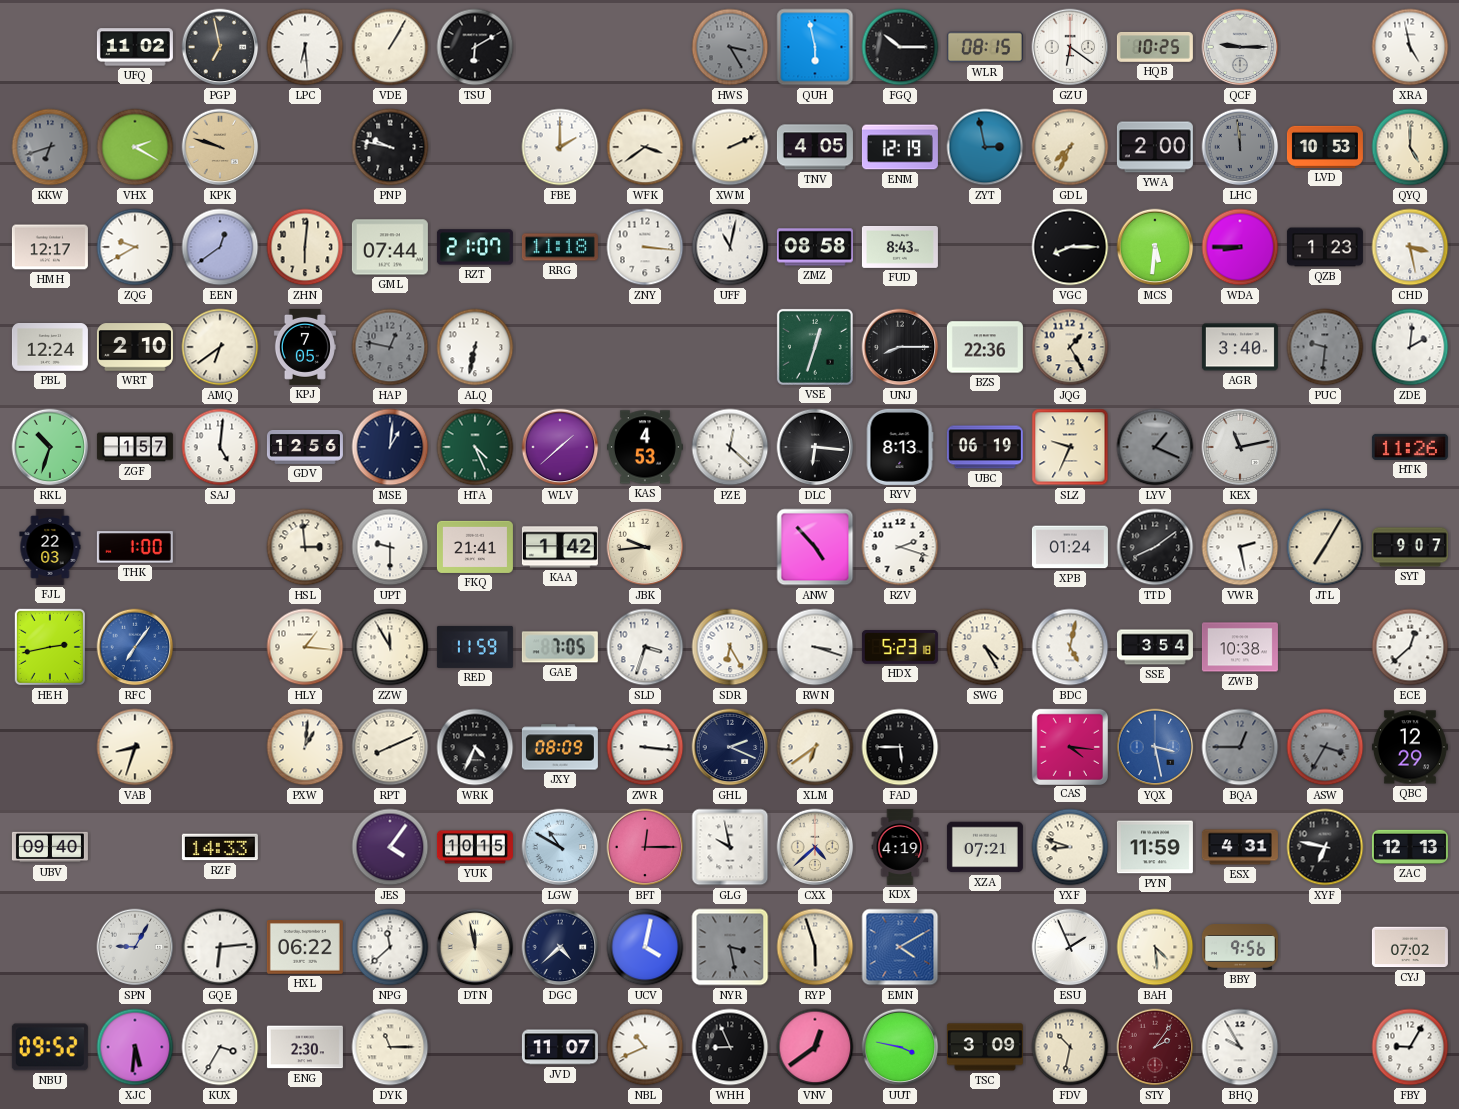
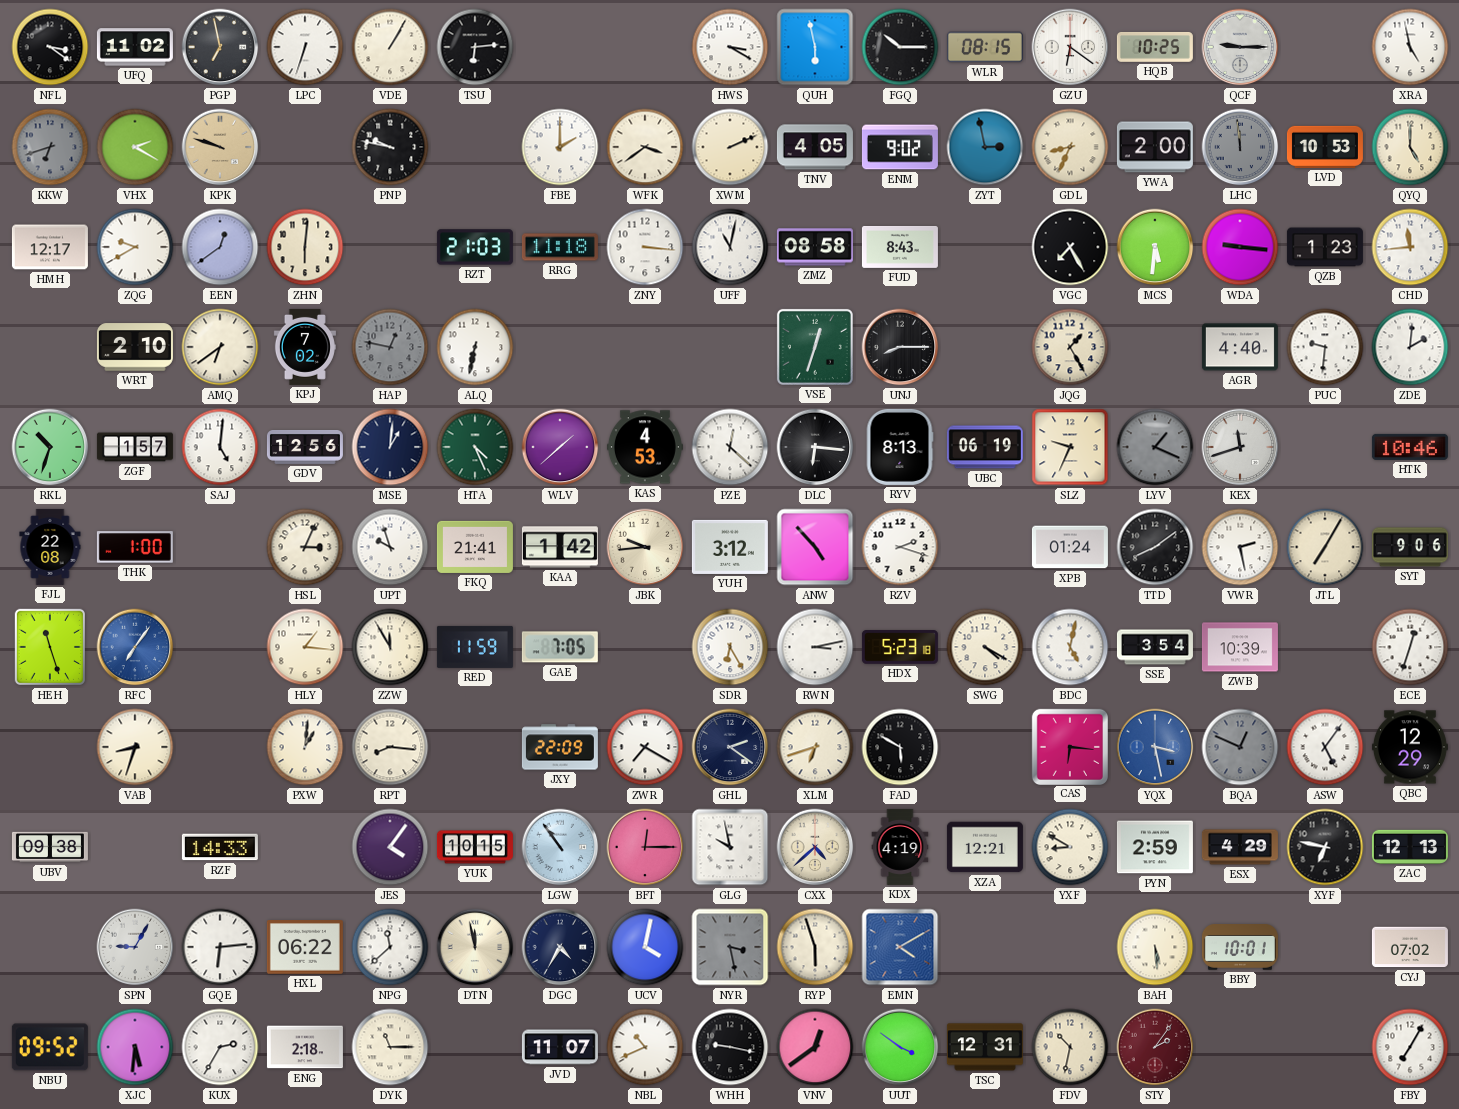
NFL: none -> 3:21 (50, 47)
LPC: 6:29 -> 6:33 (305, 47)
TSU: 6:10 -> 6:14 (475, 47)
HWS: 3:25 -> 3:20 (730, 47)
HWS dial: grey -> white (730, 47)
ENM: 12:19 -> 9:02 (900, 147)
GDL: 7:34 -> 8:34 (1070, 147)
GML: 07:44 -> none (390, 247)
RZT: 21:07 -> 21:03 (475, 247)
VGC: 8:15 -> 7:25 (1070, 247)
WDA: 8:45 -> 9:16 (1240, 247)
CHD: 3:28 -> 11:44 (1410, 247)
PBL: 12:24 -> none (50, 348)
KPJ: 7:05 -> 7:02 (305, 347)
BZS: 22:36 -> none (985, 347)
AGR: 3:40 -> 4:40 (1240, 347)
PUC dial: grey -> white (1325, 347)
KEX: 11:13 -> 11:42 (1240, 447)
HTK: 11:26 -> 10:46 (1410, 447)
FJL: 22:03 -> 22:08 (50, 547)
HSL: 2:59 -> 3:04 (305, 547)
UPT: 9:30 -> 9:57 (390, 547)
YUH: none -> 3:12 (730, 547)
SYT: 9:07 -> 9:06 (1410, 547)
HEH: 2:43 -> 11:27 (49, 647)
SLD: 3:33 -> none (645, 647)
RWN: 3:18 -> 3:13 (815, 647)
SWG: 4:25 -> 4:20 (985, 647)
ZWB: 10:38 -> 10:39 (1240, 647)
ECE: 12:38 -> 12:33 (1410, 647)
RPT: 8:11 -> 8:16 (390, 747)
WRK: 4:34 -> none (475, 747)
JXY: 08:09 -> 22:09 (560, 747)
ZWR: 3:16 -> 7:20 (645, 747)
GHL: 2:19 -> 2:21 (730, 747)
XLM: 6:39 -> 6:42 (815, 747)
FAD: 5:45 -> 5:50 (900, 747)
CAS: 4:16 -> 6:16 (1069, 746)
BQA: 12:45 -> 12:49 (1240, 747)
ASW: 3:35 -> 5:06 (1325, 747)
ASW dial: grey -> white (1325, 747)
UBV: 09:40 -> 09:38 (50, 847)
LGW: 10:50 -> 10:54 (560, 847)
XZA: 07:21 -> 12:21 (985, 847)
YXF: 8:48 -> 8:50 (1070, 847)
PYN: 11:59 -> 2:59 (1155, 847)
ESX: 4:31 -> 4:29 (1240, 847)
DGC: 4:38 -> 4:35 (560, 947)
ESU: 1:56 -> none (1070, 947)
BAH: 4:29 -> 5:29 (1155, 947)
BBY: 9:56 -> 10:01 (1240, 948)
KUX: 3:35 -> 2:35 (220, 1047)
ENG: 2:30 -> 2:18 (305, 1047)
WHH: 8:56 -> 9:17 (730, 1047)
UUT: 3:47 -> 3:51 (900, 1047)
TSC: 3:09 -> 12:31 (985, 1047)
BHQ: 9:55 -> none (1240, 1047)
FBY: 9:05 -> 7:05 (1410, 1047)
